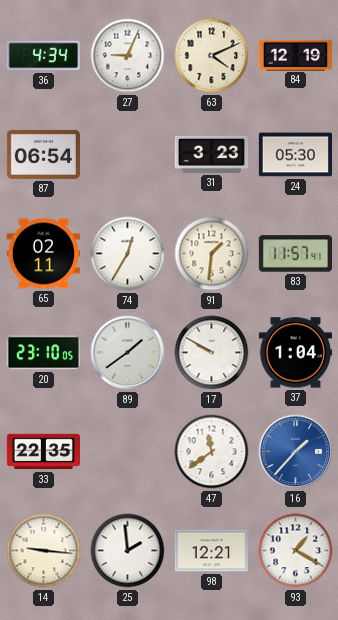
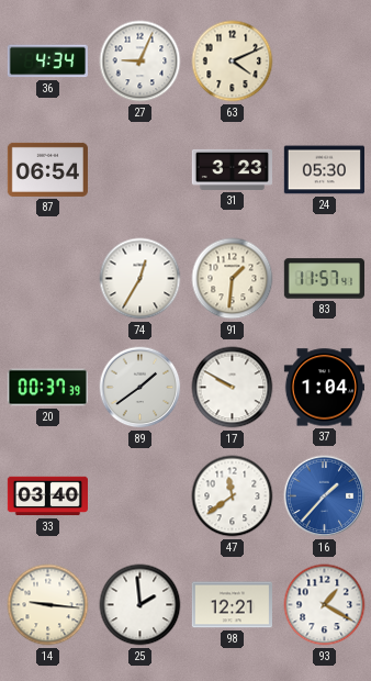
84: 12:19 -> none (295, 55)
65: 02:11 -> none (43, 254)
20: 23:10 -> 00:37 (47, 388)
33: 22:35 -> 03:40 (47, 496)
